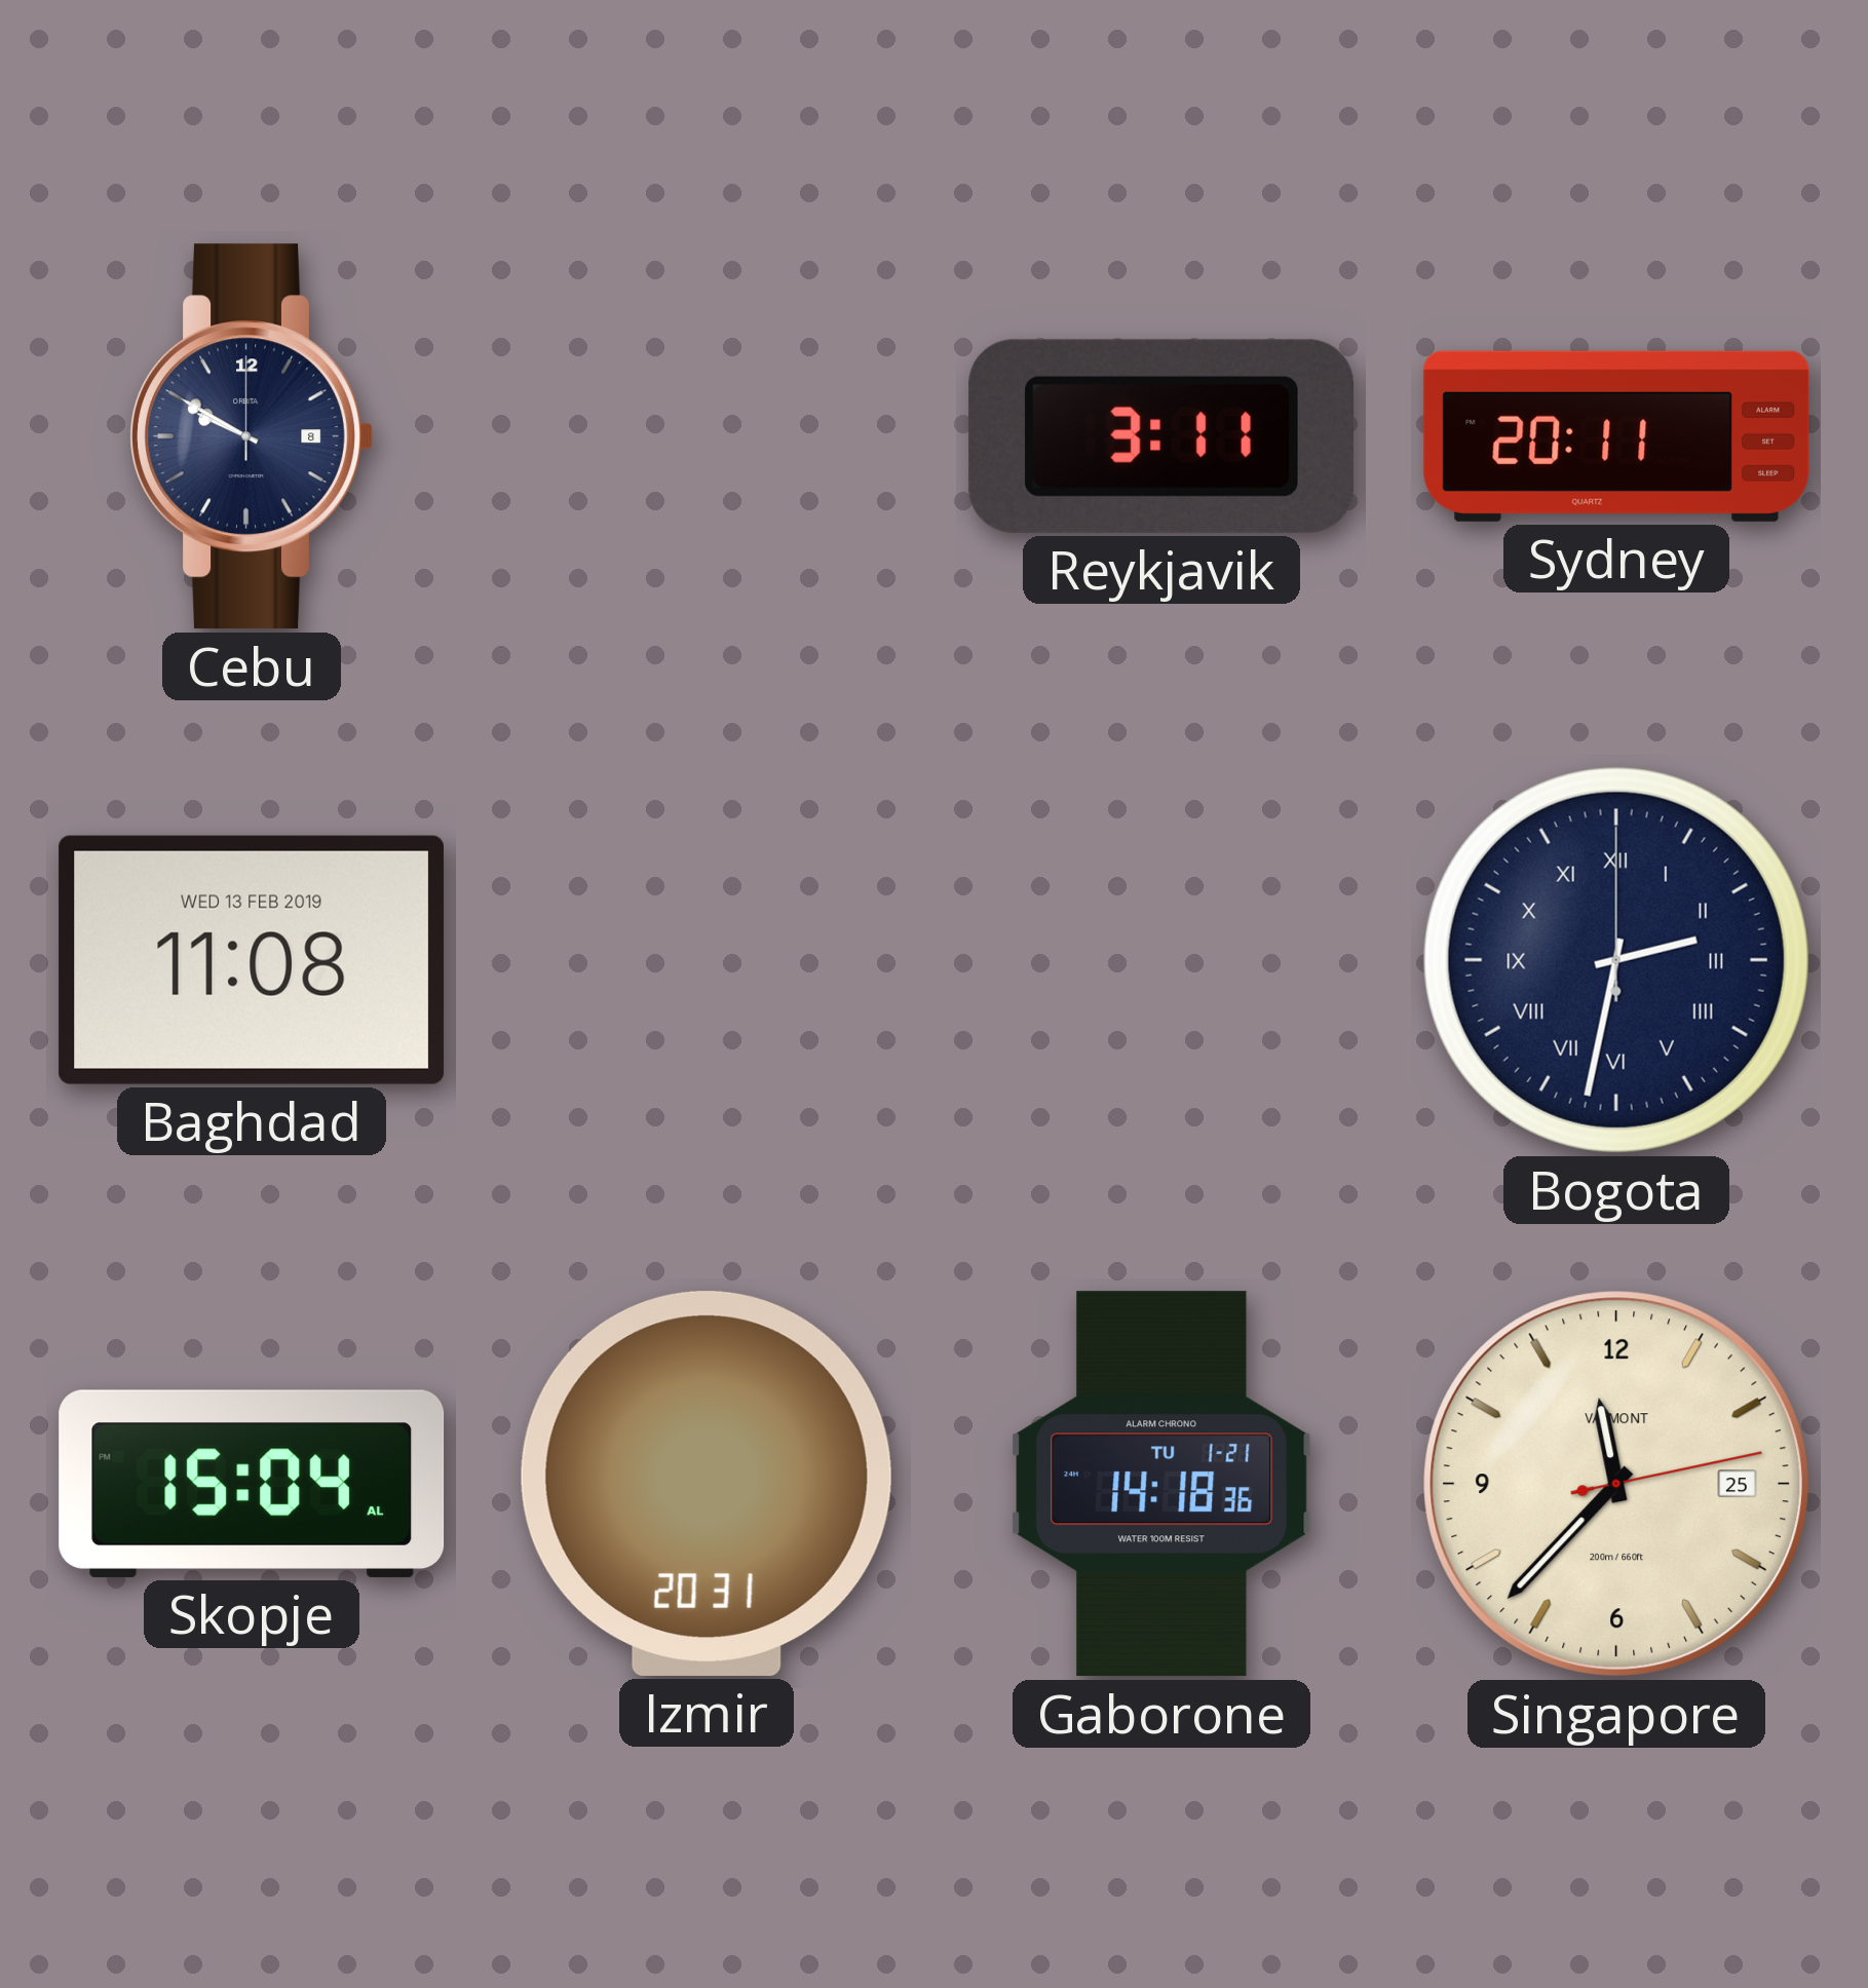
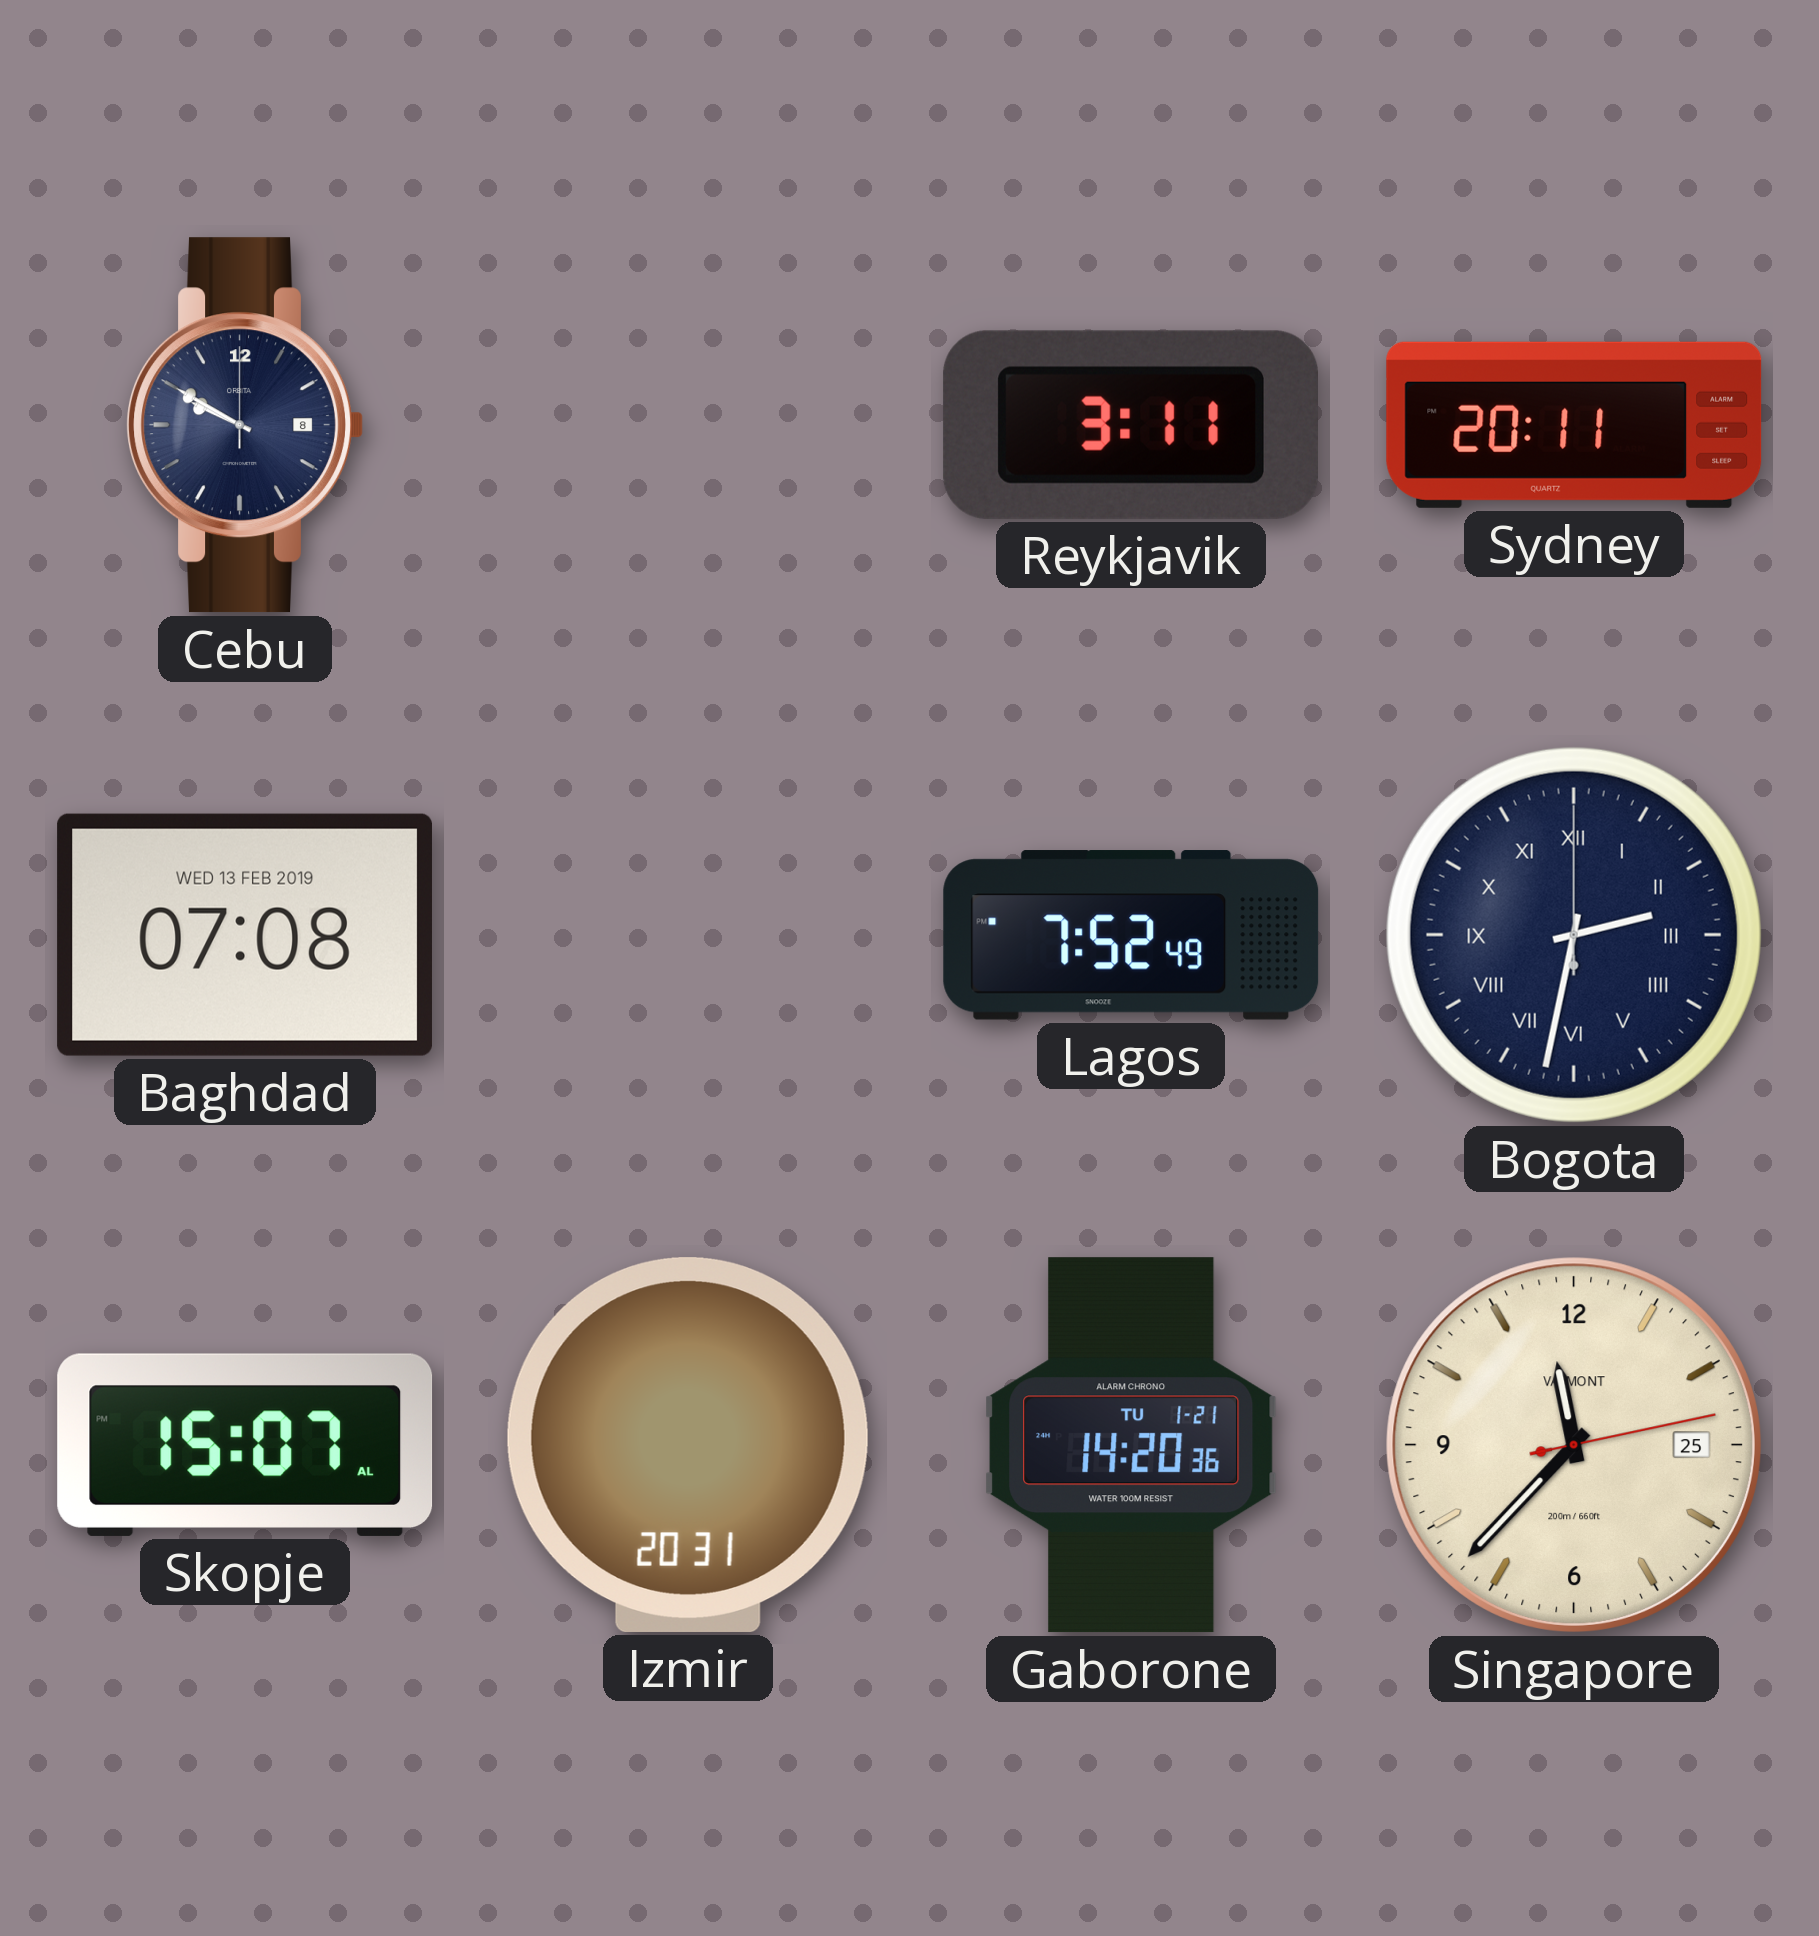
Baghdad: 11:08 -> 07:08 (245, 935)
Lagos: none -> 7:52 (1131, 935)
Skopje: 15:04 -> 15:07 (245, 1445)
Gaborone: 14:18 -> 14:20 (1131, 1445)
